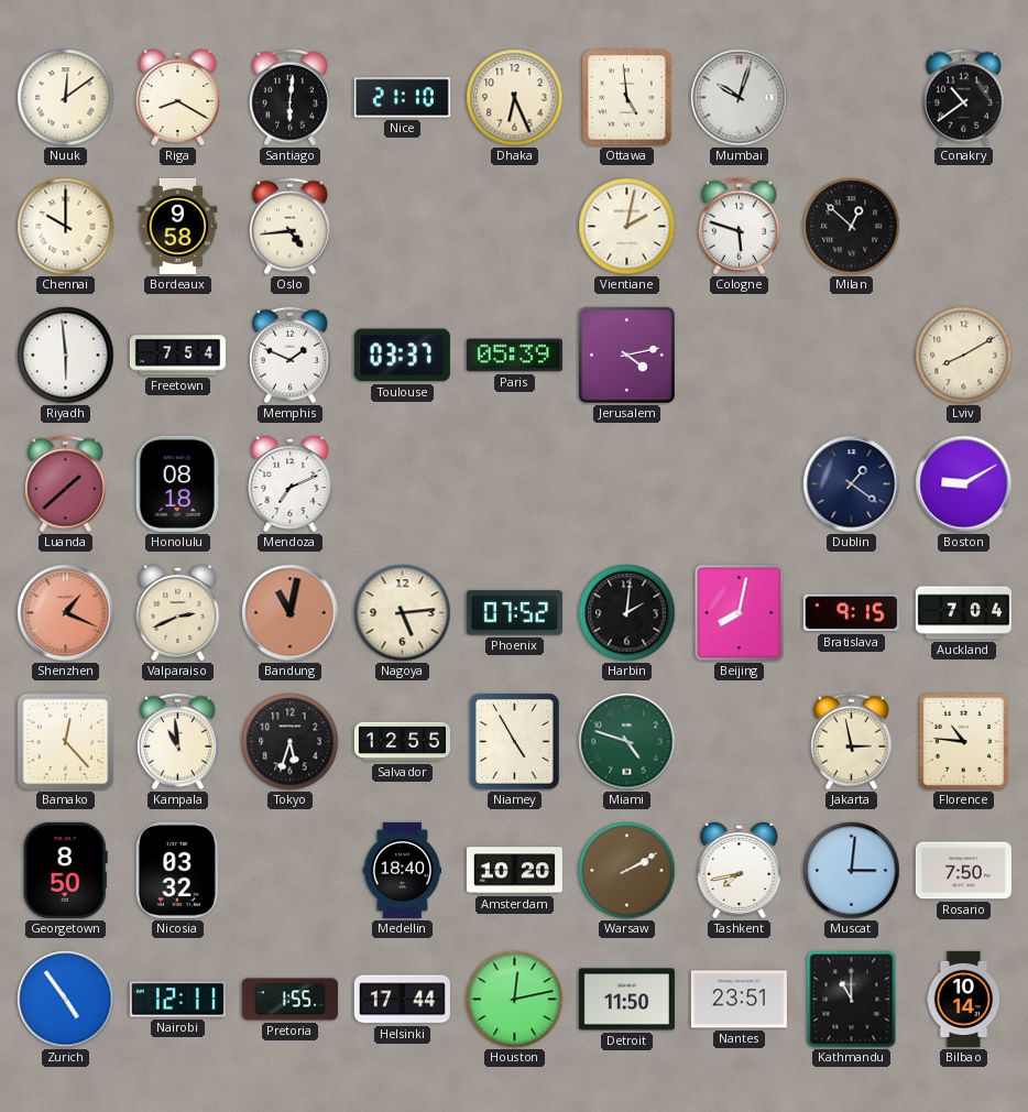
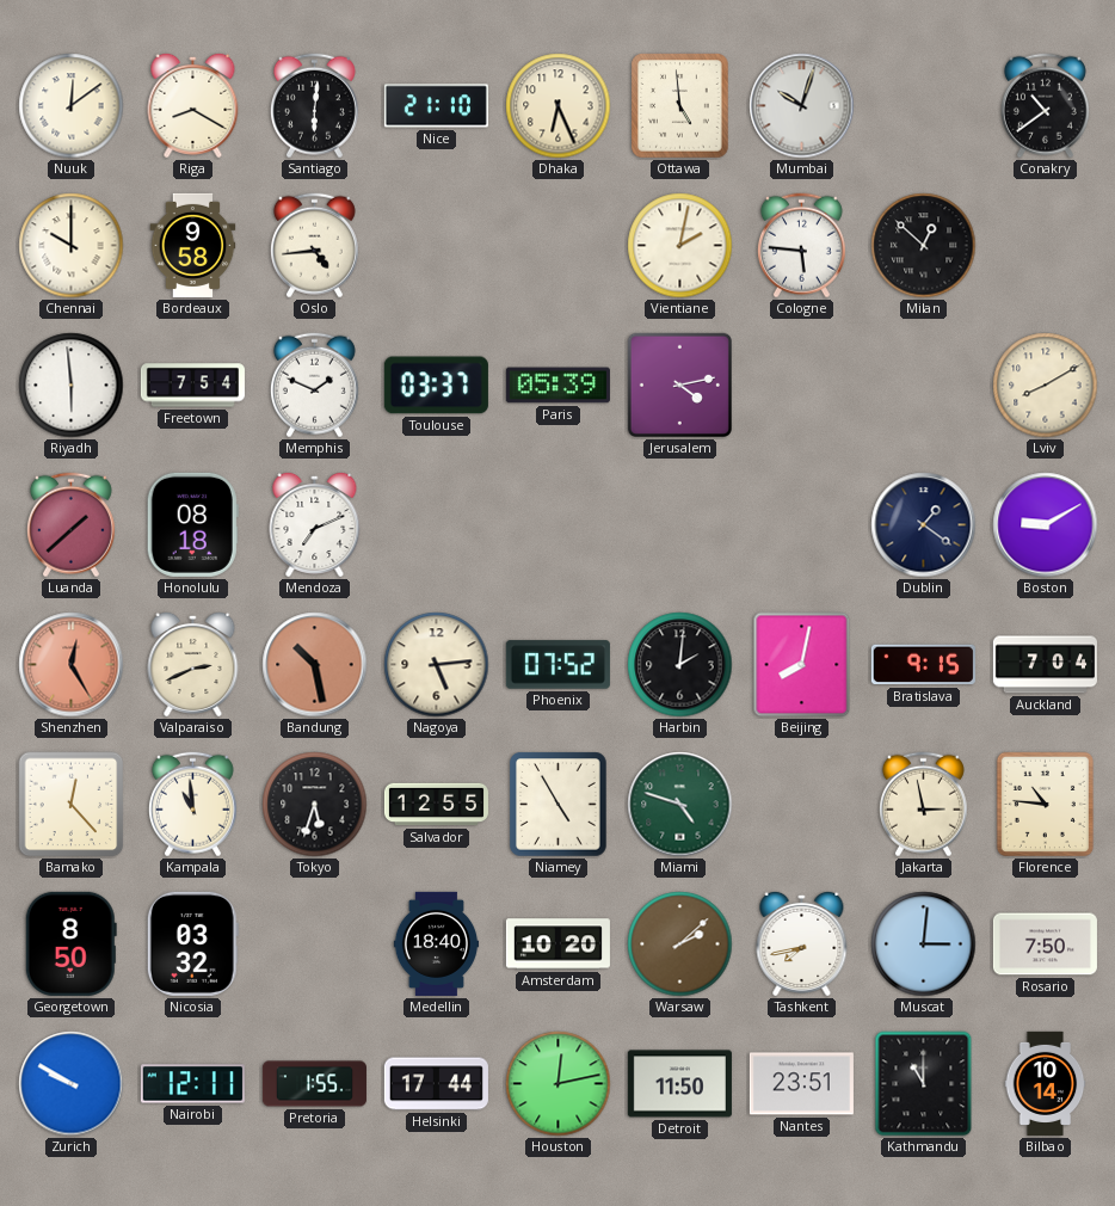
Cologne: 5:48 -> 5:46 (801, 246)
Shenzhen: 1:19 -> 12:25 (72, 665)
Bandung: 11:02 -> 10:28 (315, 665)
Warsaw: 2:10 -> 2:08 (680, 945)
Zurich: 4:54 -> 9:50 (72, 1084)
